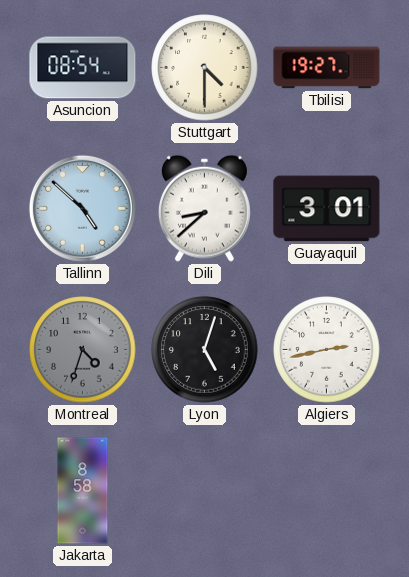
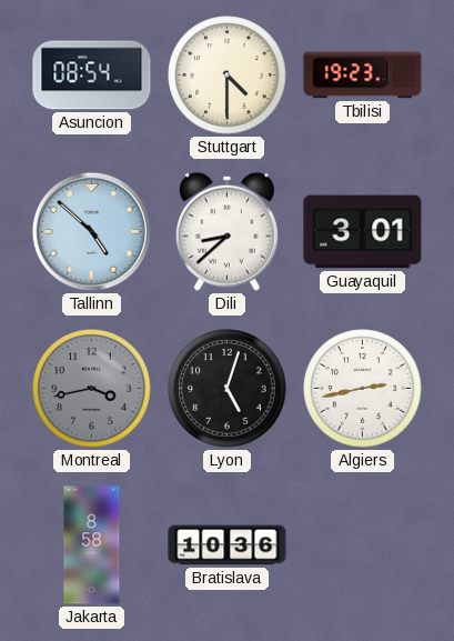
Tbilisi: 19:27 -> 19:23 (363, 76)
Montreal: 4:33 -> 3:43 (92, 389)
Bratislava: none -> 10:36 (228, 545)
